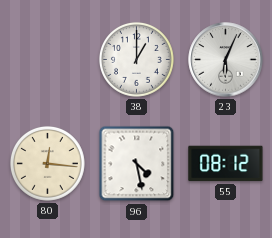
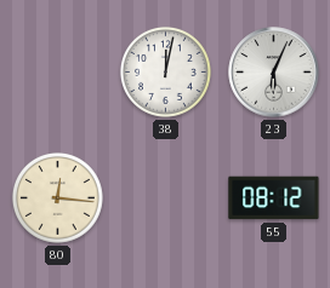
38: 1:00 -> 12:02 (165, 71)
96: 4:28 -> none (137, 164)
